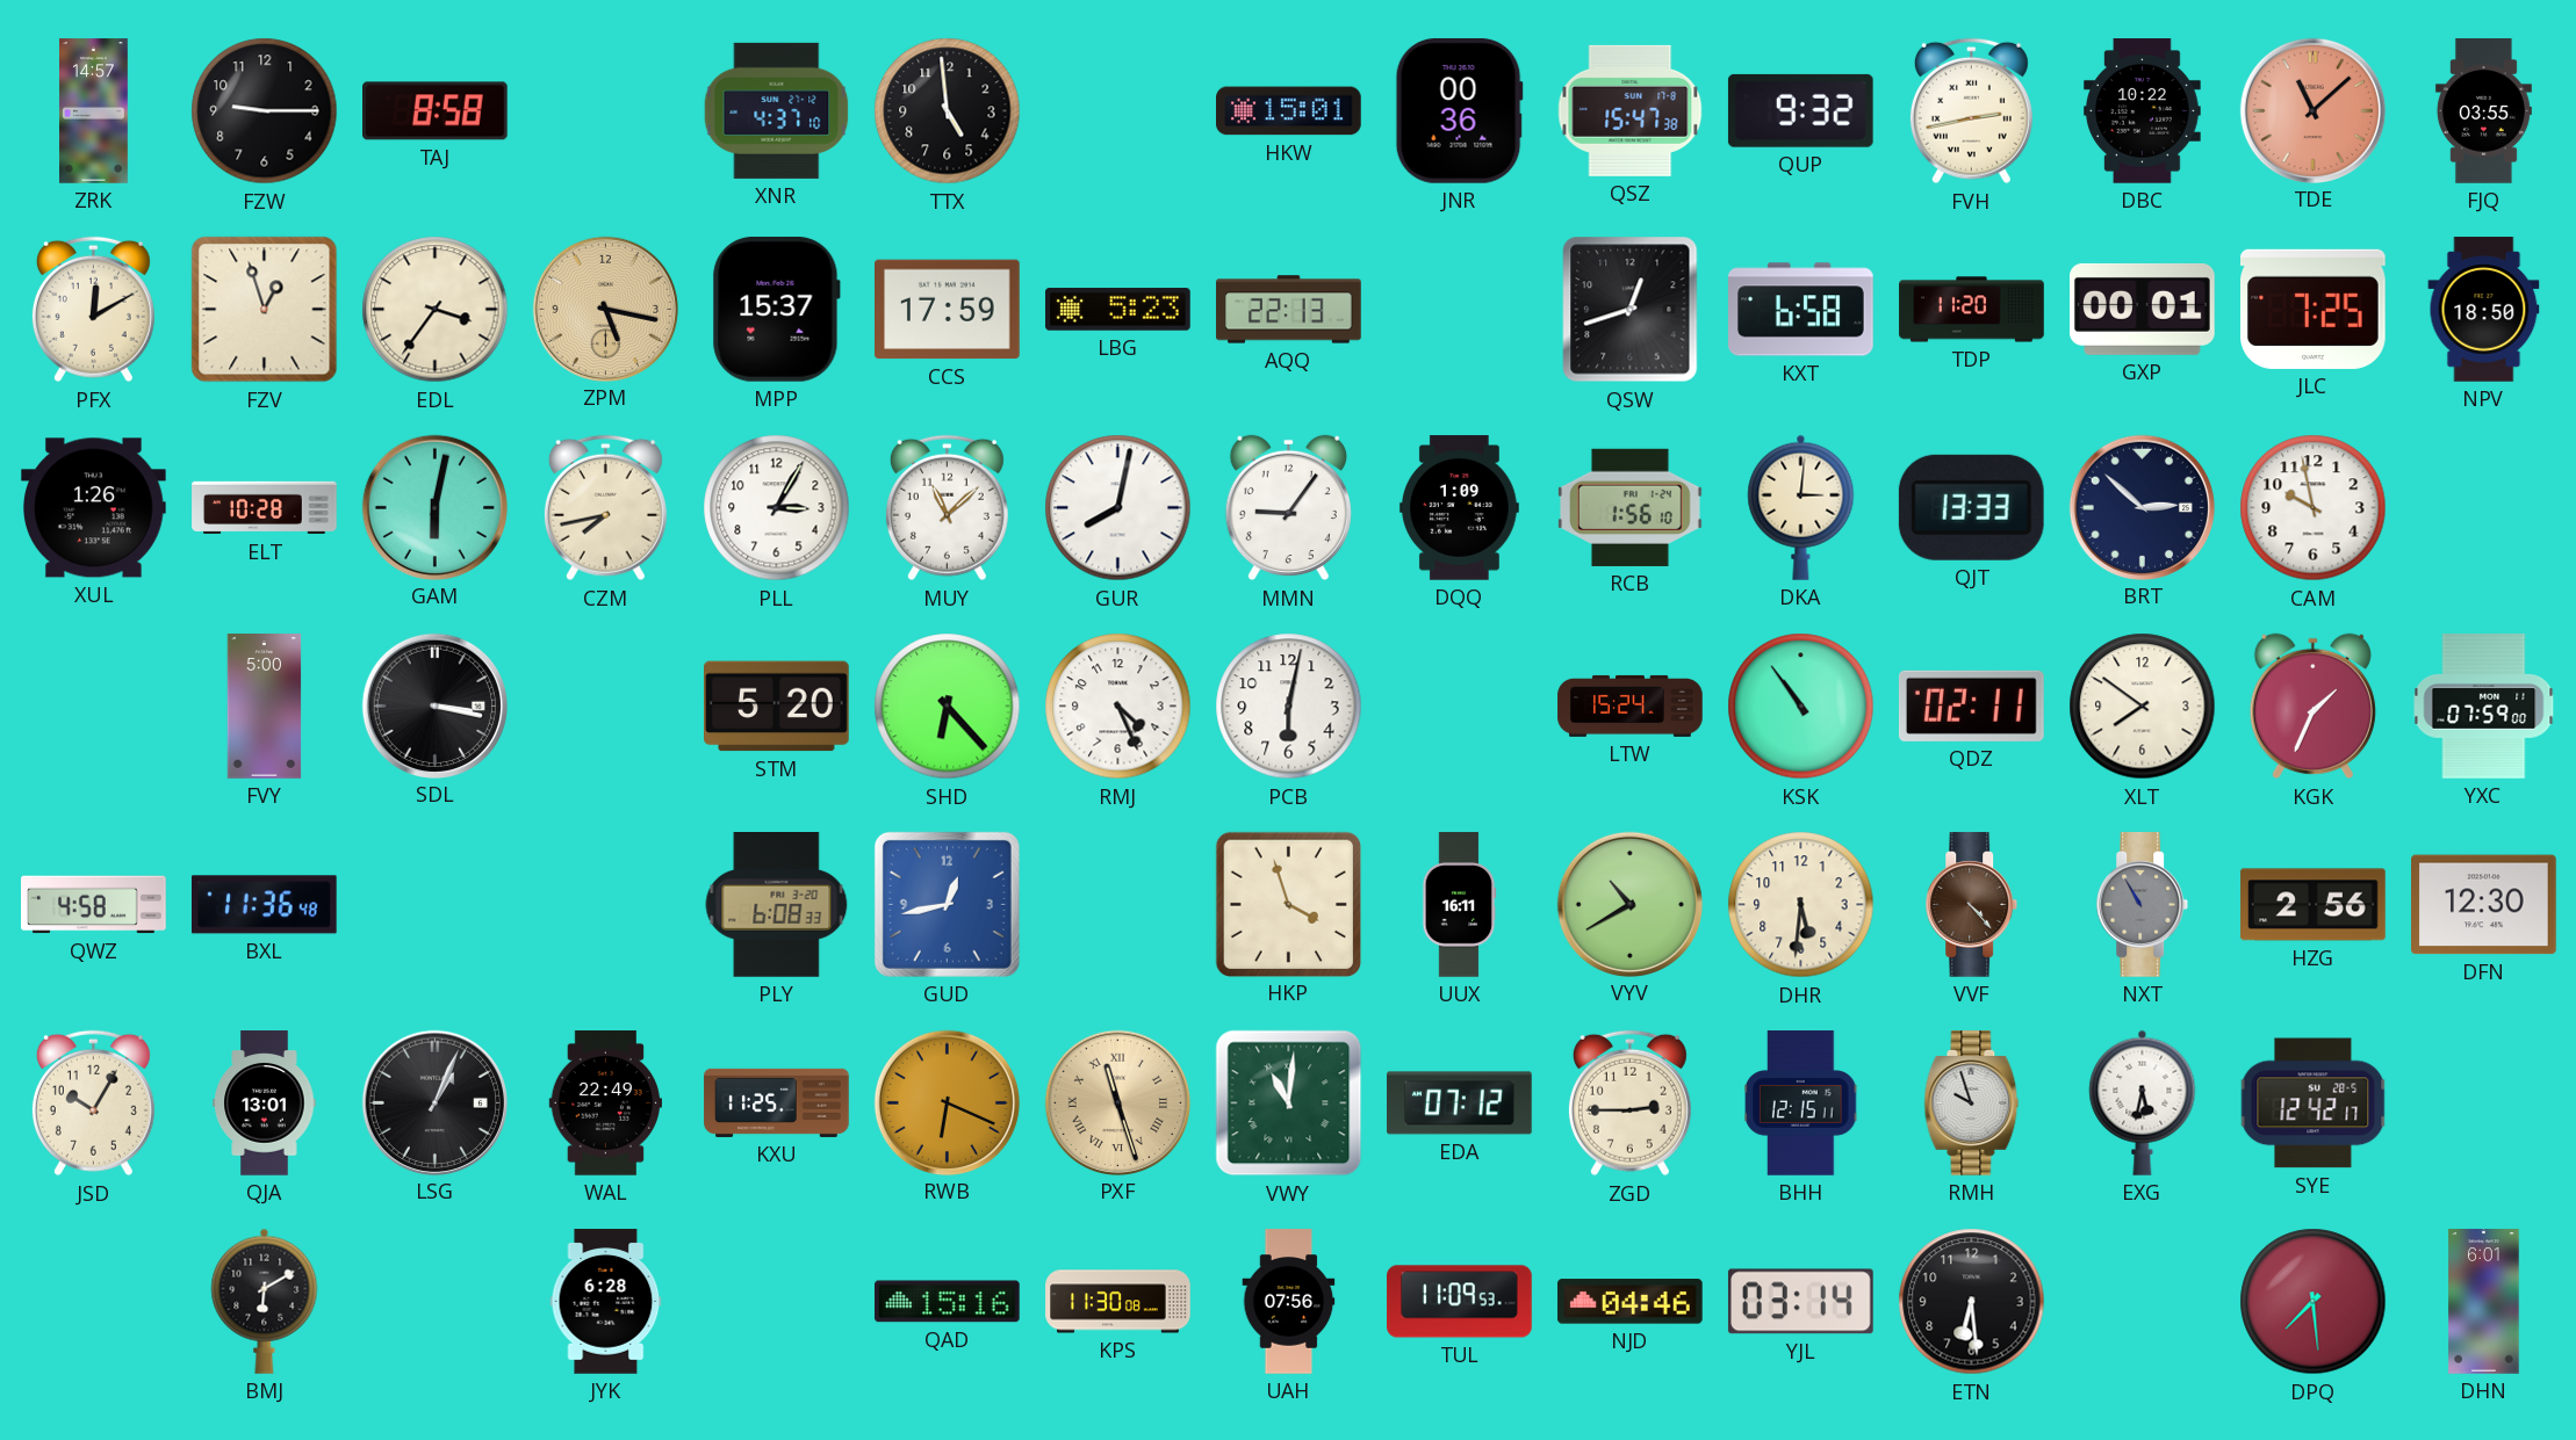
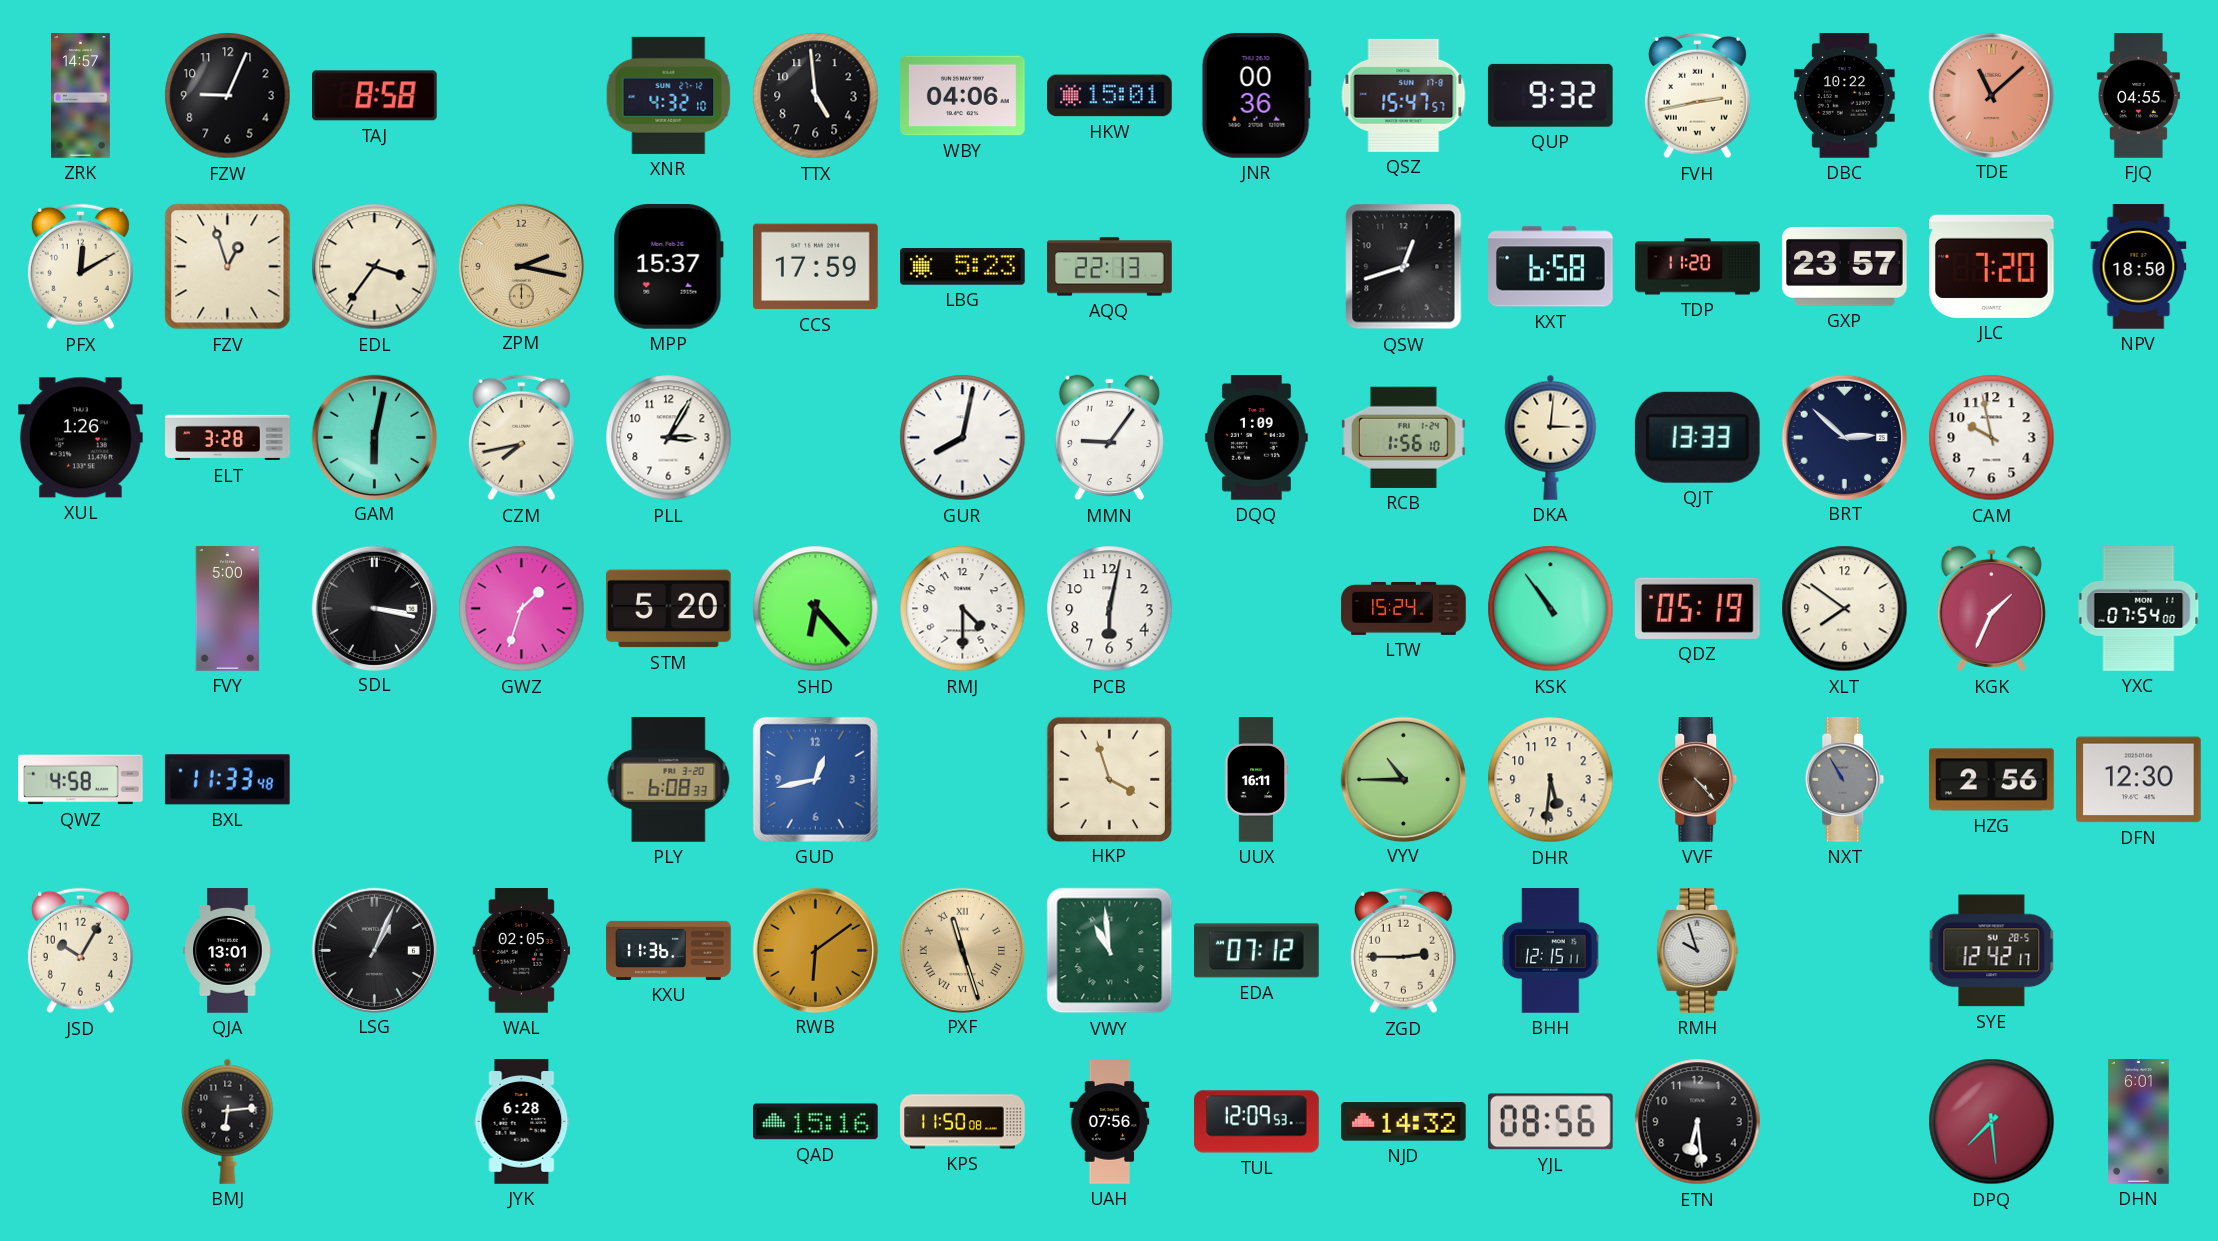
FZW: 9:15 -> 9:04 (228, 96)
XNR: 4:37 -> 4:32 (669, 95)
WBY: none -> 04:06 (963, 96)
QSZ: 15:47:38 -> 15:47:57 (1404, 95)
FJQ: 03:55 -> 04:55 (2138, 96)
ZPM: 5:17 -> 2:17 (521, 266)
GXP: 00:01 -> 23:57 (1845, 266)
JLC: 7:25 -> 7:20 (1992, 266)
ELT: 10:28 -> 3:28 (228, 438)
MUY: 11:08 -> none (947, 508)
GWZ: none -> 1:33 (522, 609)
RMJ: 4:26 -> 4:30 (963, 609)
QDZ: 02:11 -> 05:19 (1697, 608)
YXC: 07:59 -> 07:54 (2139, 609)
BXL: 11:36 -> 11:33 (227, 780)
VYV: 10:40 -> 10:45 (1403, 779)
WAL: 22:49 -> 02:05 (521, 951)
KXU: 11:25 -> 11:36 (669, 950)
RWB: 6:19 -> 6:09 (815, 950)
VWY: 11:01 -> 10:59 (1110, 951)
EXG: 5:32 -> none (2143, 1102)
BMJ: 6:10 -> 6:14 (228, 1121)
KPS: 11:30 -> 11:50 (963, 1122)
TUL: 11:09 -> 12:09 (1257, 1122)
NJD: 04:46 -> 14:32 (1404, 1122)
YJL: 03:14 -> 08:56 (1550, 1122)
